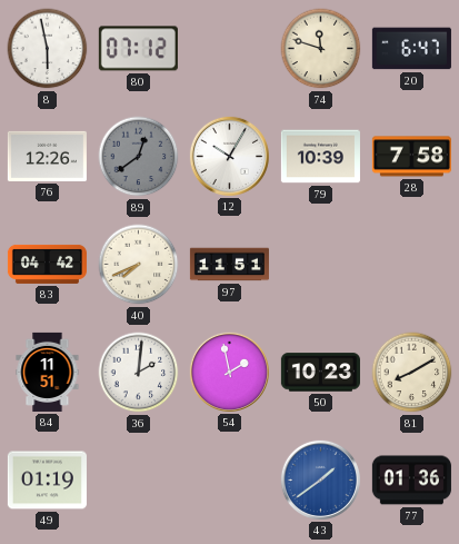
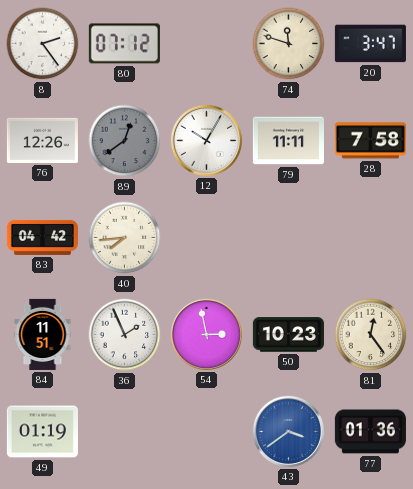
8: 5:58 -> 2:24 (43, 44)
20: 6:47 -> 3:47 (370, 44)
79: 10:39 -> 11:11 (288, 141)
40: 7:41 -> 7:44 (125, 238)
97: 11:51 -> none (229, 265)
36: 2:01 -> 1:56 (125, 335)
54: 1:58 -> 2:58 (206, 334)
81: 8:10 -> 12:24 (371, 335)
43: 1:39 -> 3:39 (288, 431)
